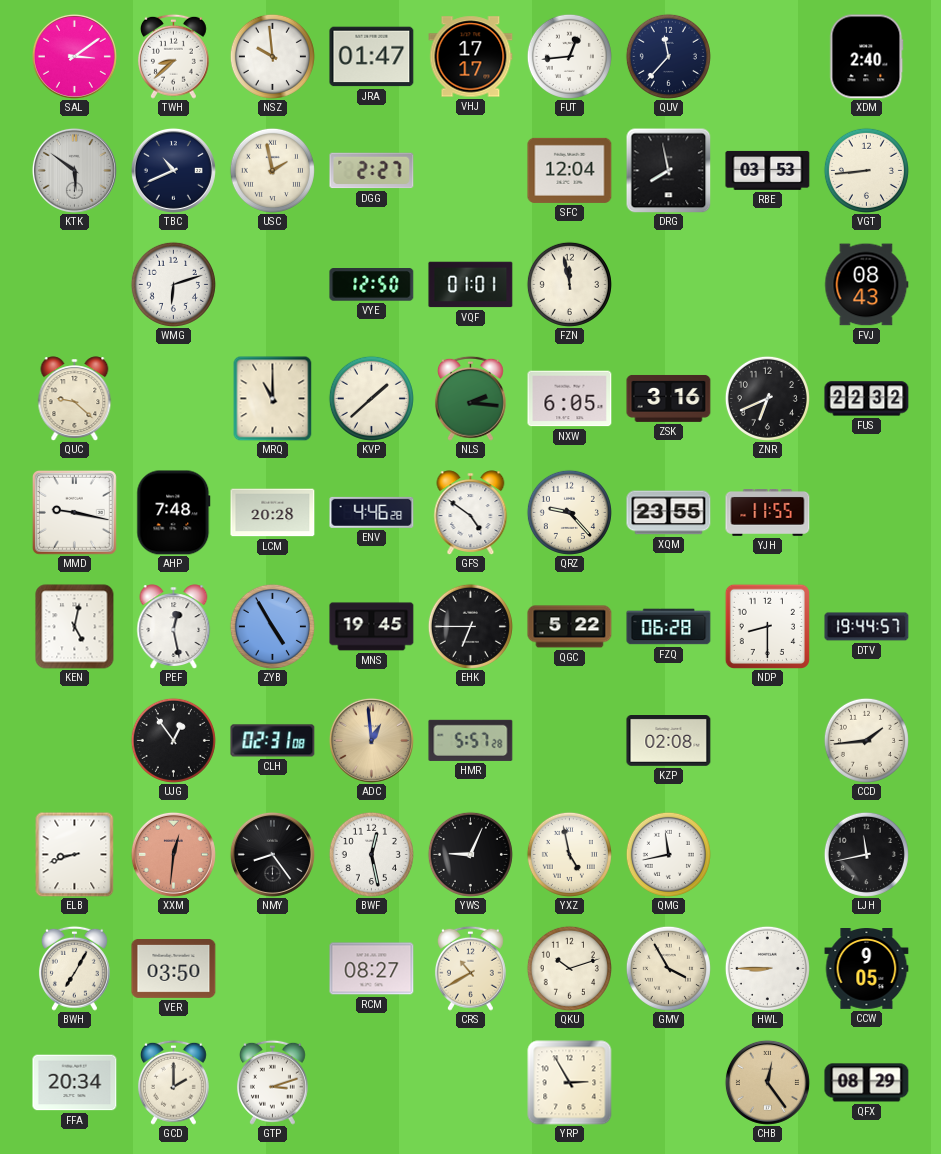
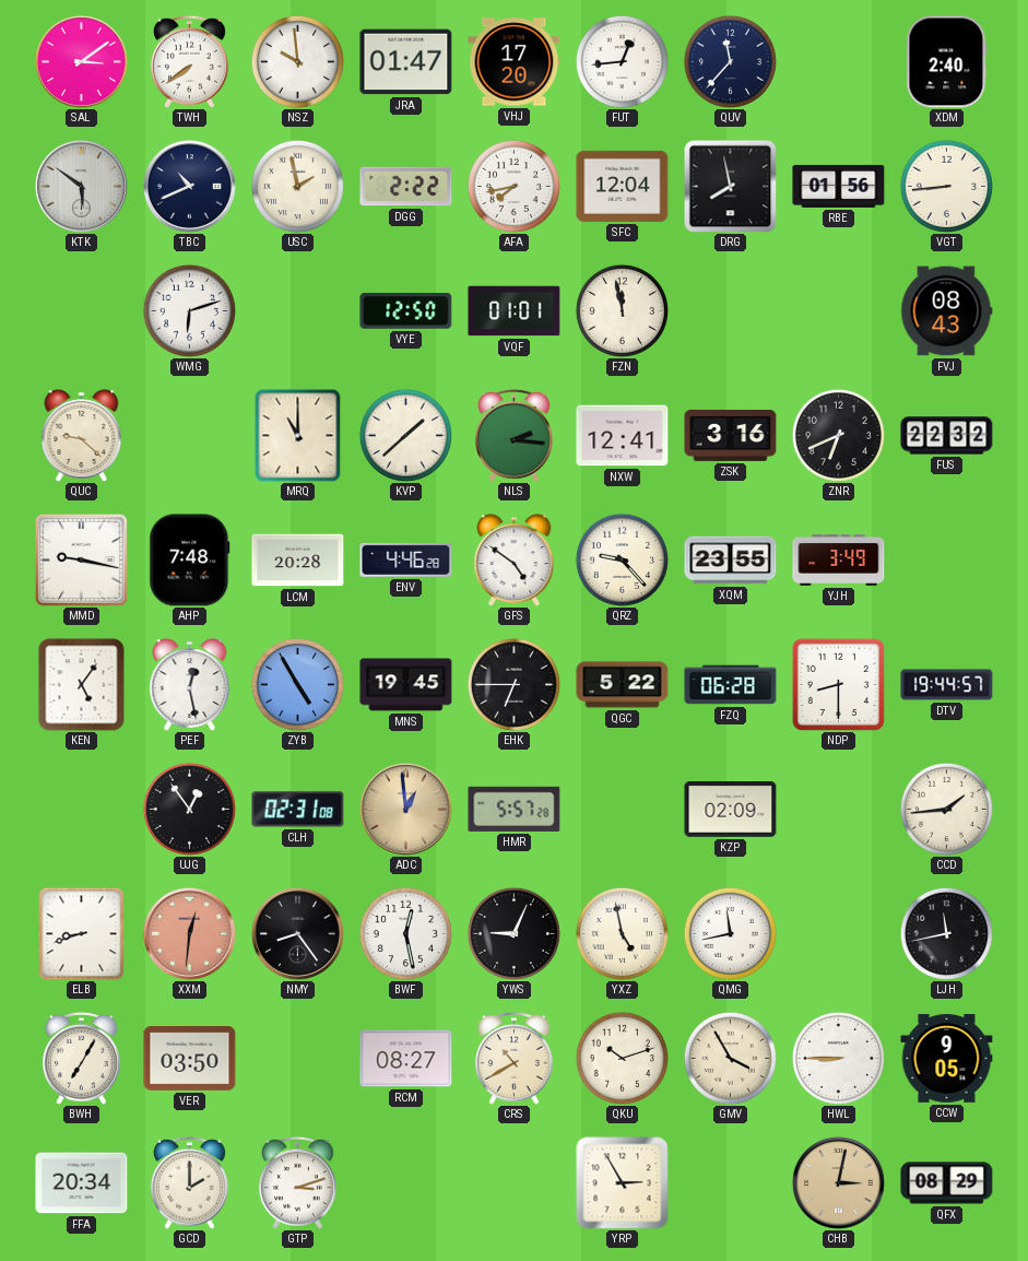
TWH: 8:38 -> 7:39 (189, 61)
VHJ: 17:17 -> 17:20 (515, 62)
DGG: 2:27 -> 2:22 (406, 187)
AFA: none -> 7:43 (513, 186)
RBE: 03:53 -> 01:56 (839, 186)
NXW: 6:05 -> 12:41 (623, 436)
YJH: 11:55 -> 3:49 (839, 561)
KEN: 5:02 -> 5:06 (82, 685)
KZP: 02:08 -> 02:09 (731, 810)
CHB: 12:24 -> 3:02 (838, 1182)
